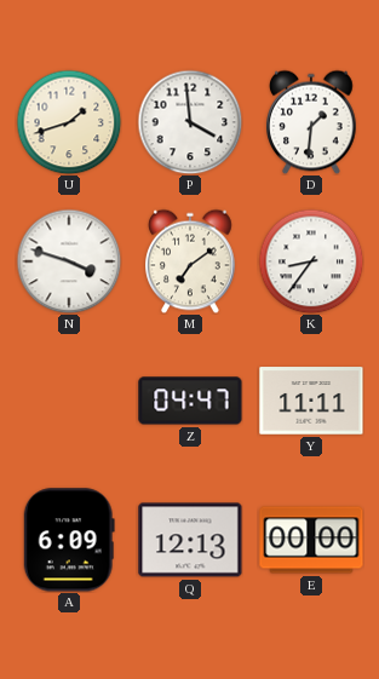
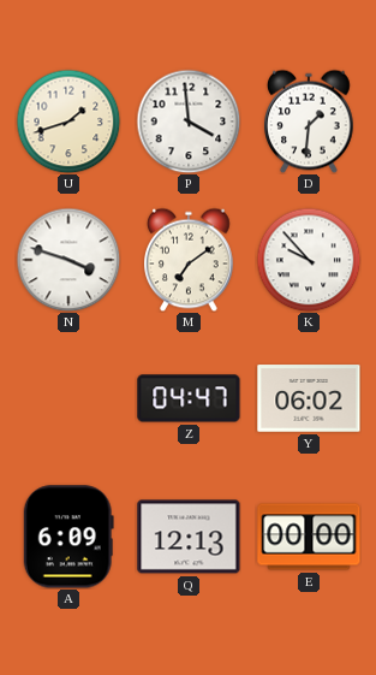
K: 8:36 -> 9:53 (309, 260)
Y: 11:11 -> 06:02 (309, 398)
